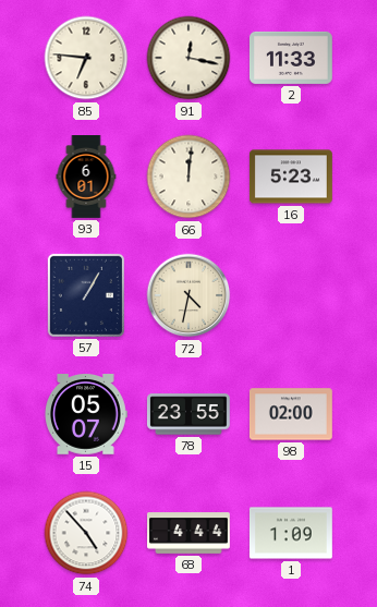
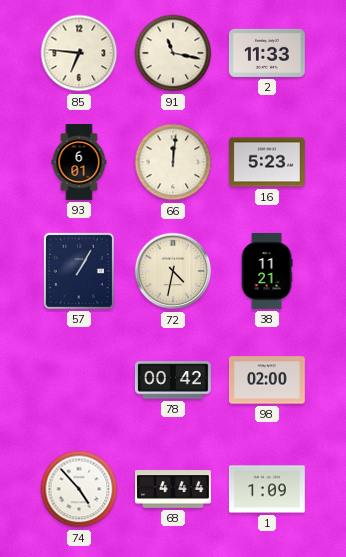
91: 12:17 -> 11:17 (173, 53)
38: none -> 11:21 (267, 271)
15: 05:07 -> none (86, 415)
78: 23:55 -> 00:42 (173, 380)
